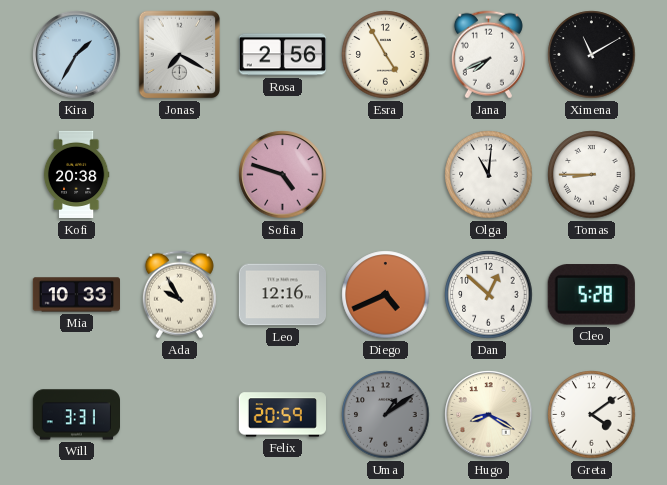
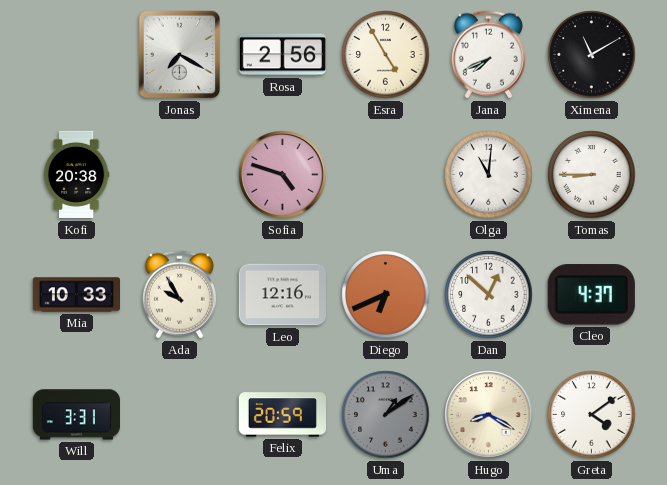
Kira: 1:35 -> none (77, 55)
Diego: 4:41 -> 6:41 (386, 295)
Cleo: 5:28 -> 4:37 (591, 295)
